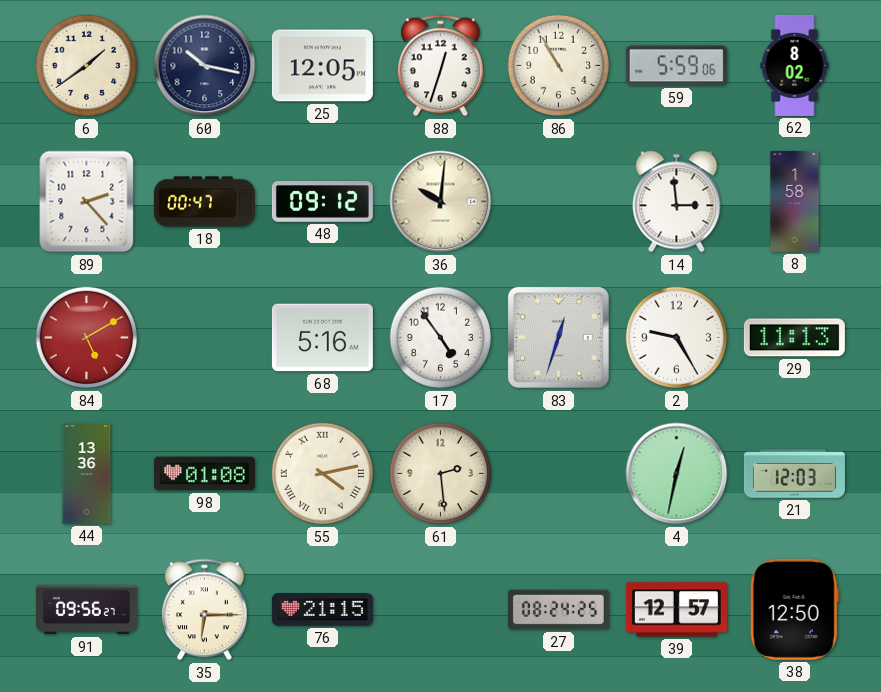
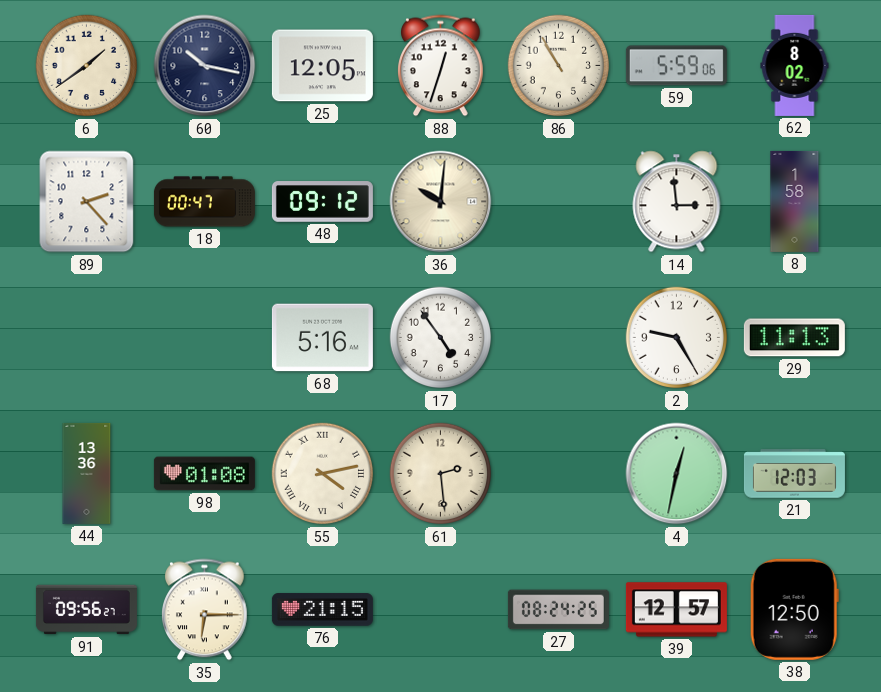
84: 5:10 -> none (87, 338)
83: 12:33 -> none (558, 337)
